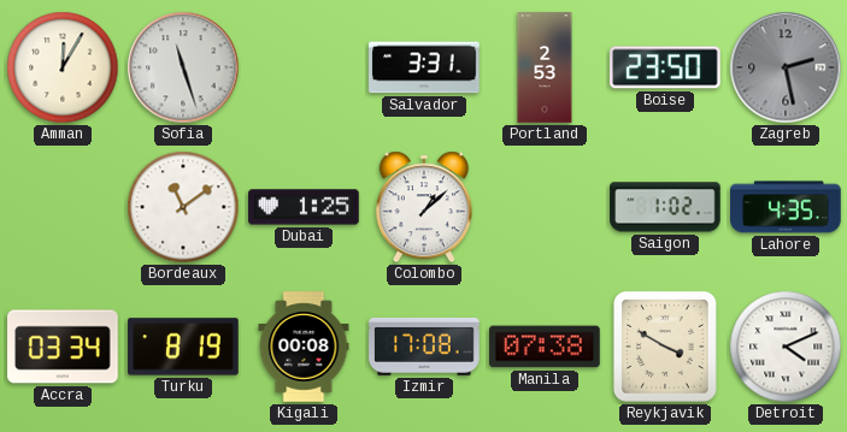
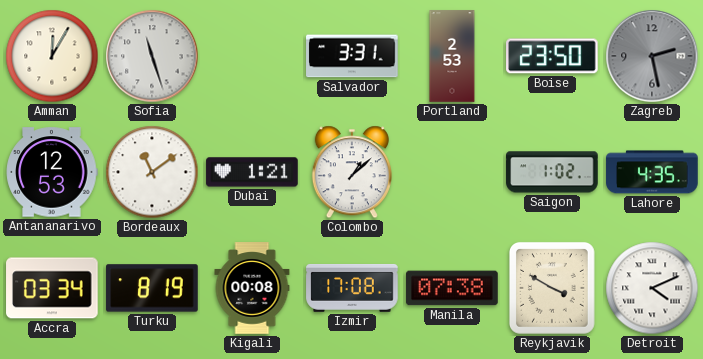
Antananarivo: none -> 12:53 (52, 172)
Dubai: 1:25 -> 1:21 (252, 172)
